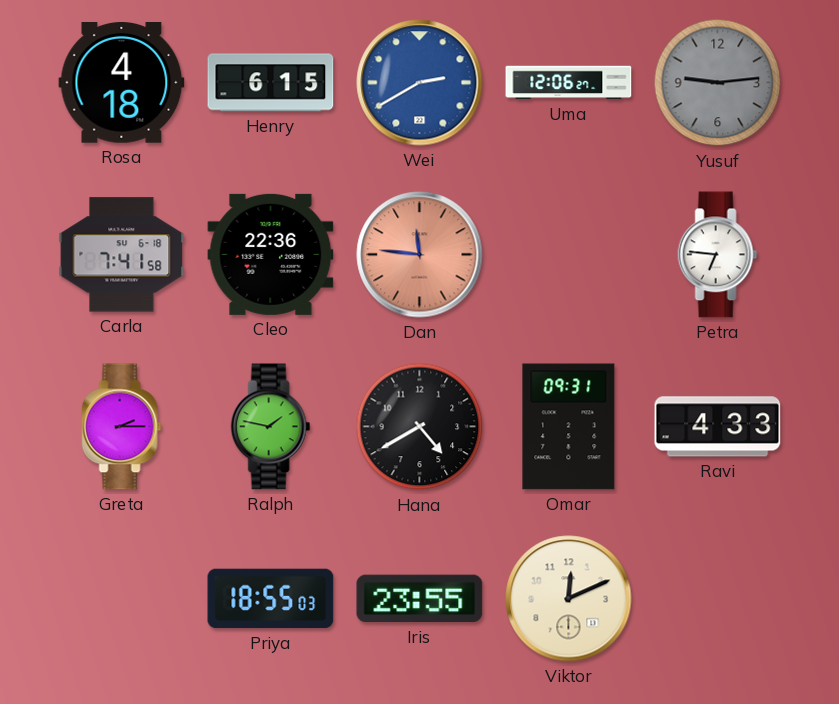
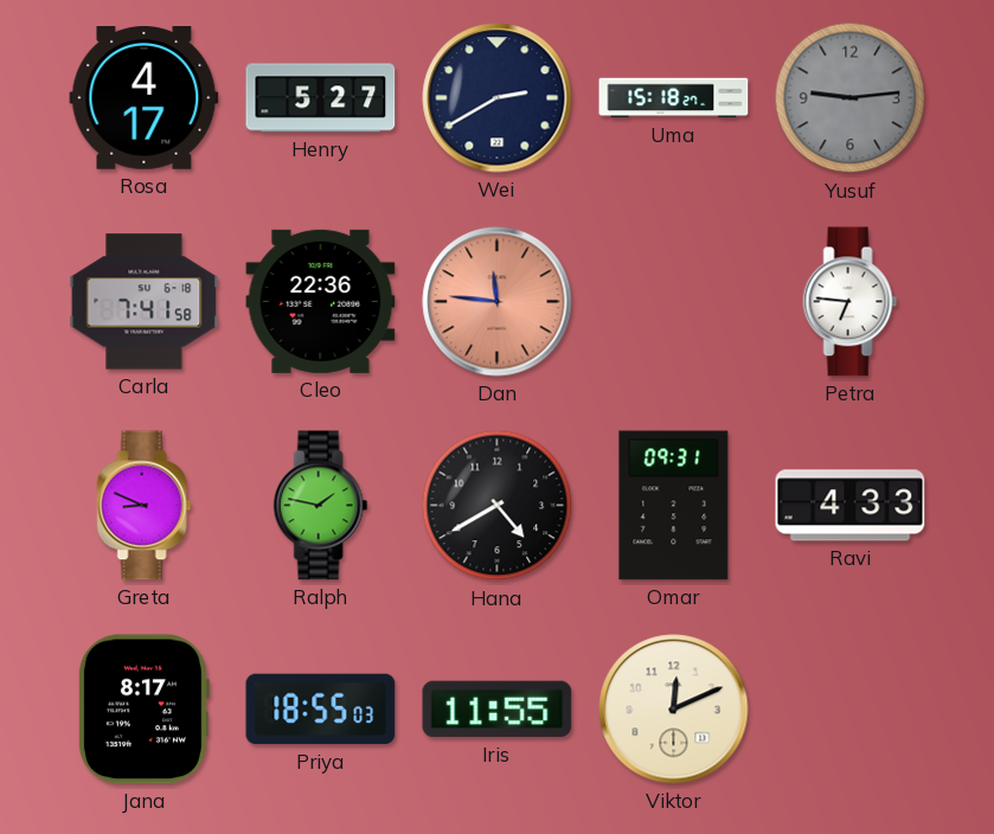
Rosa: 4:18 -> 4:17 (145, 98)
Henry: 6:15 -> 5:27 (321, 98)
Wei dial: blue -> navy (498, 98)
Uma: 12:06 -> 15:18 (674, 98)
Greta: 2:15 -> 8:49 (145, 506)
Jana: none -> 8:17 (143, 710)
Iris: 23:55 -> 11:55 (498, 710)
